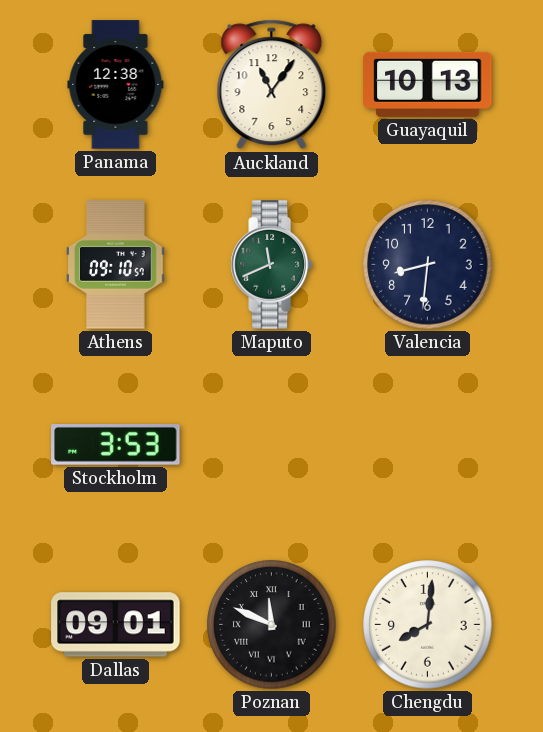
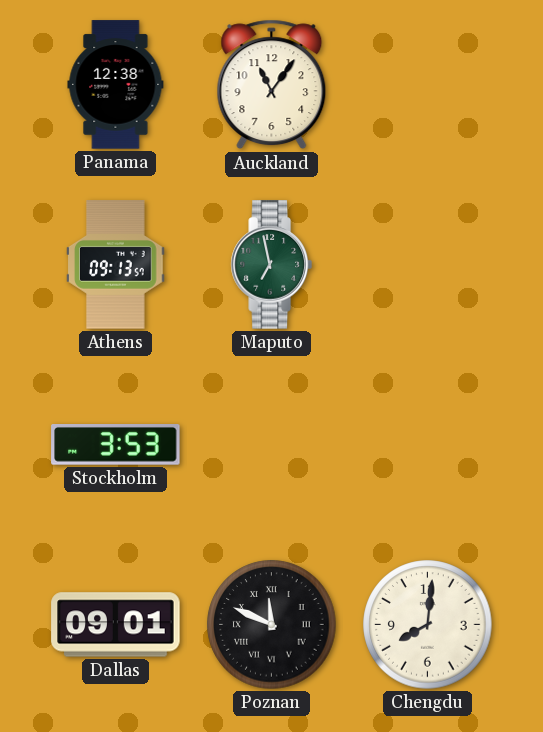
Guayaquil: 10:13 -> none (428, 84)
Athens: 09:10 -> 09:13 (116, 265)
Maputo: 11:41 -> 6:58 (271, 265)
Valencia: 8:31 -> none (428, 265)
